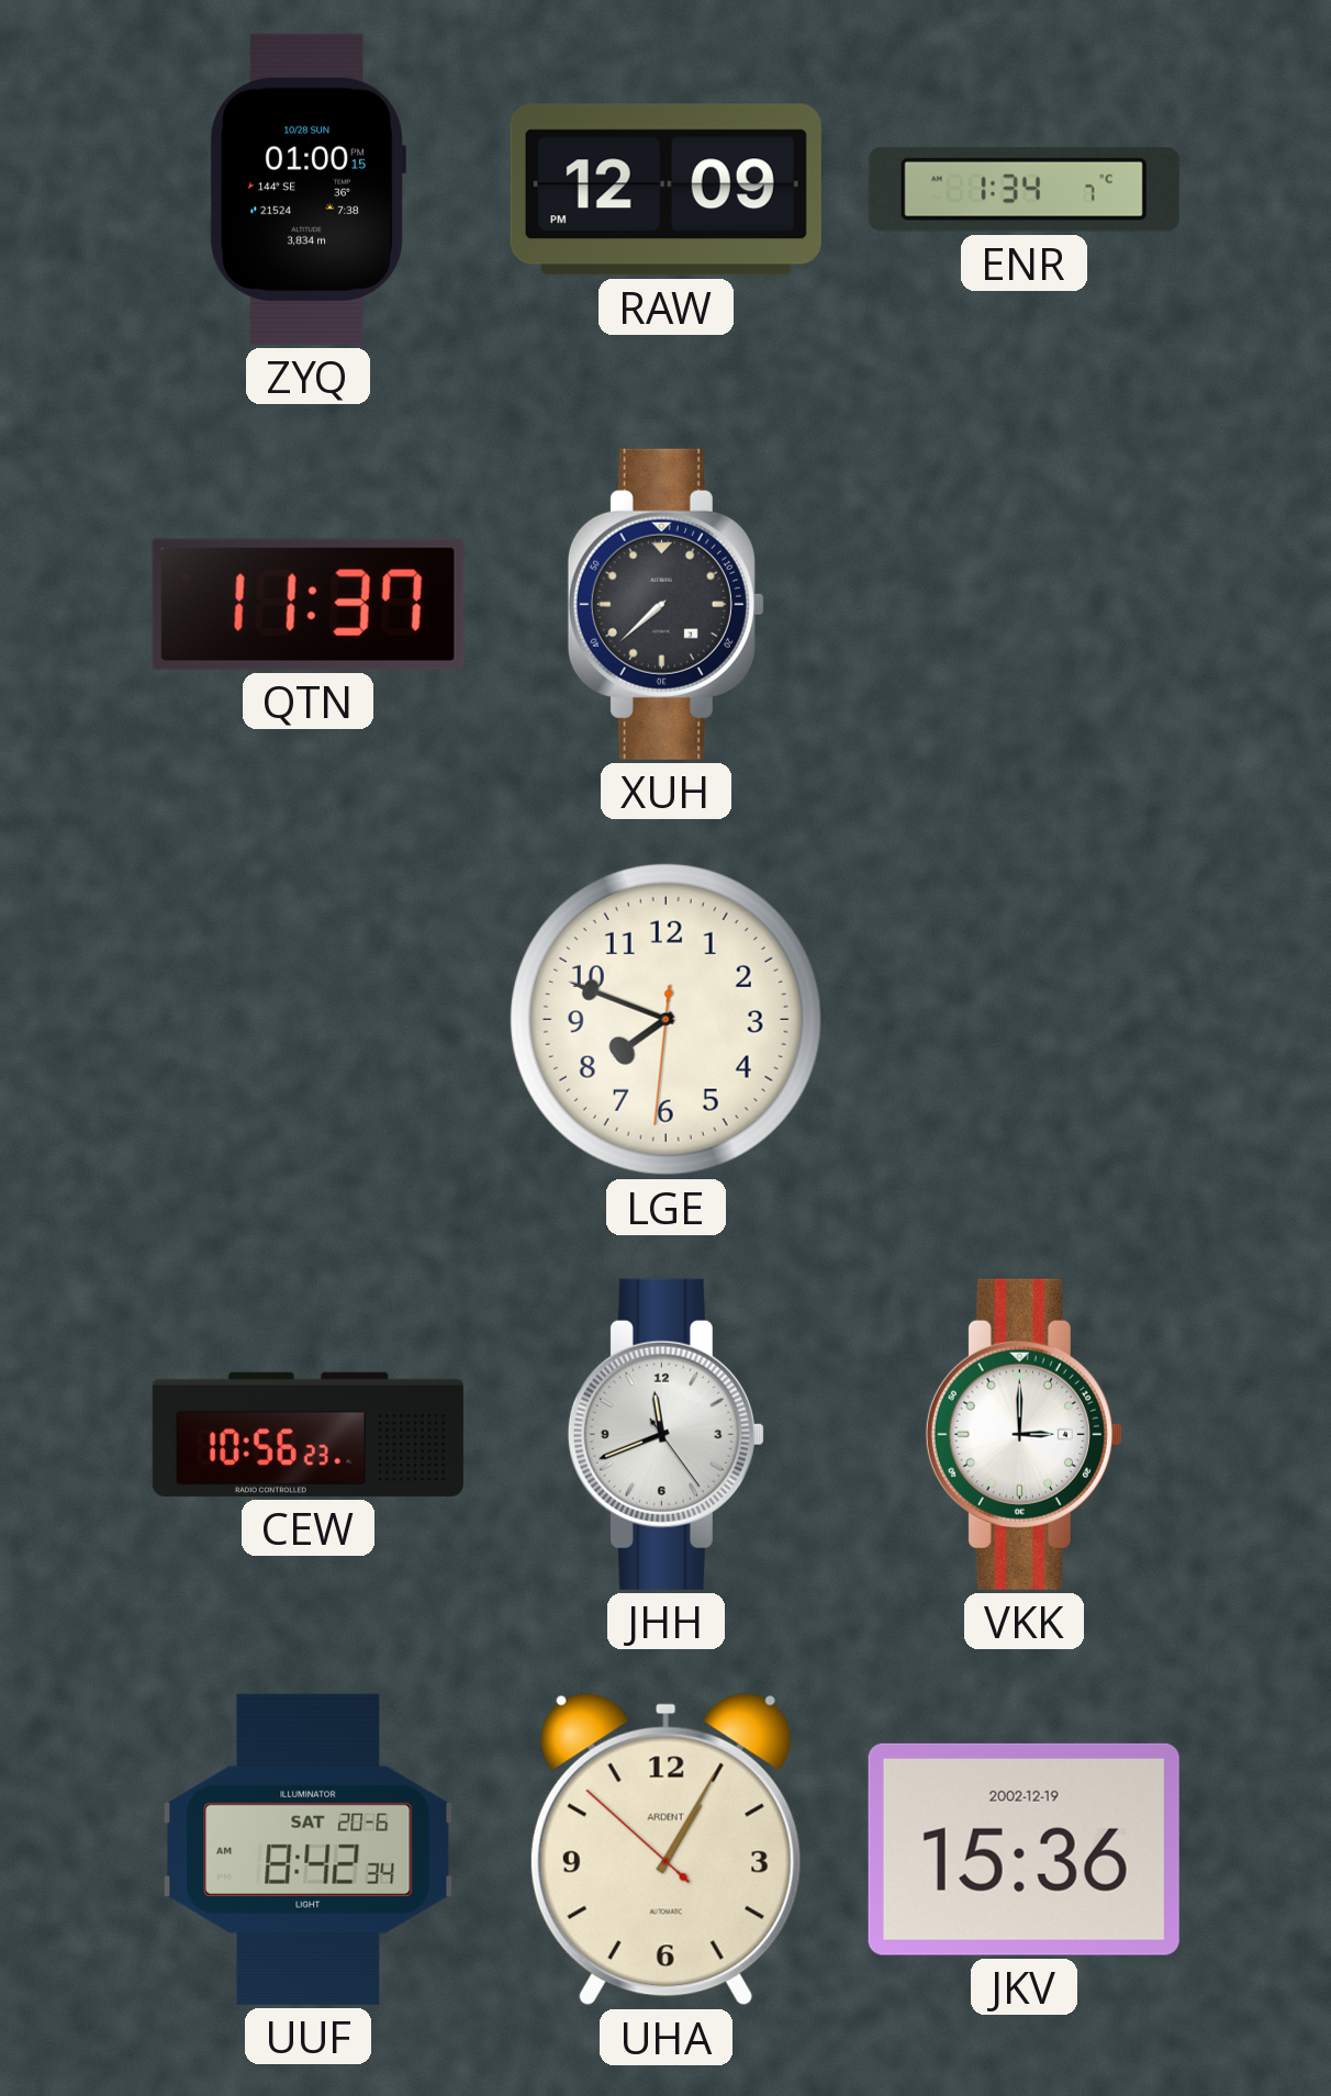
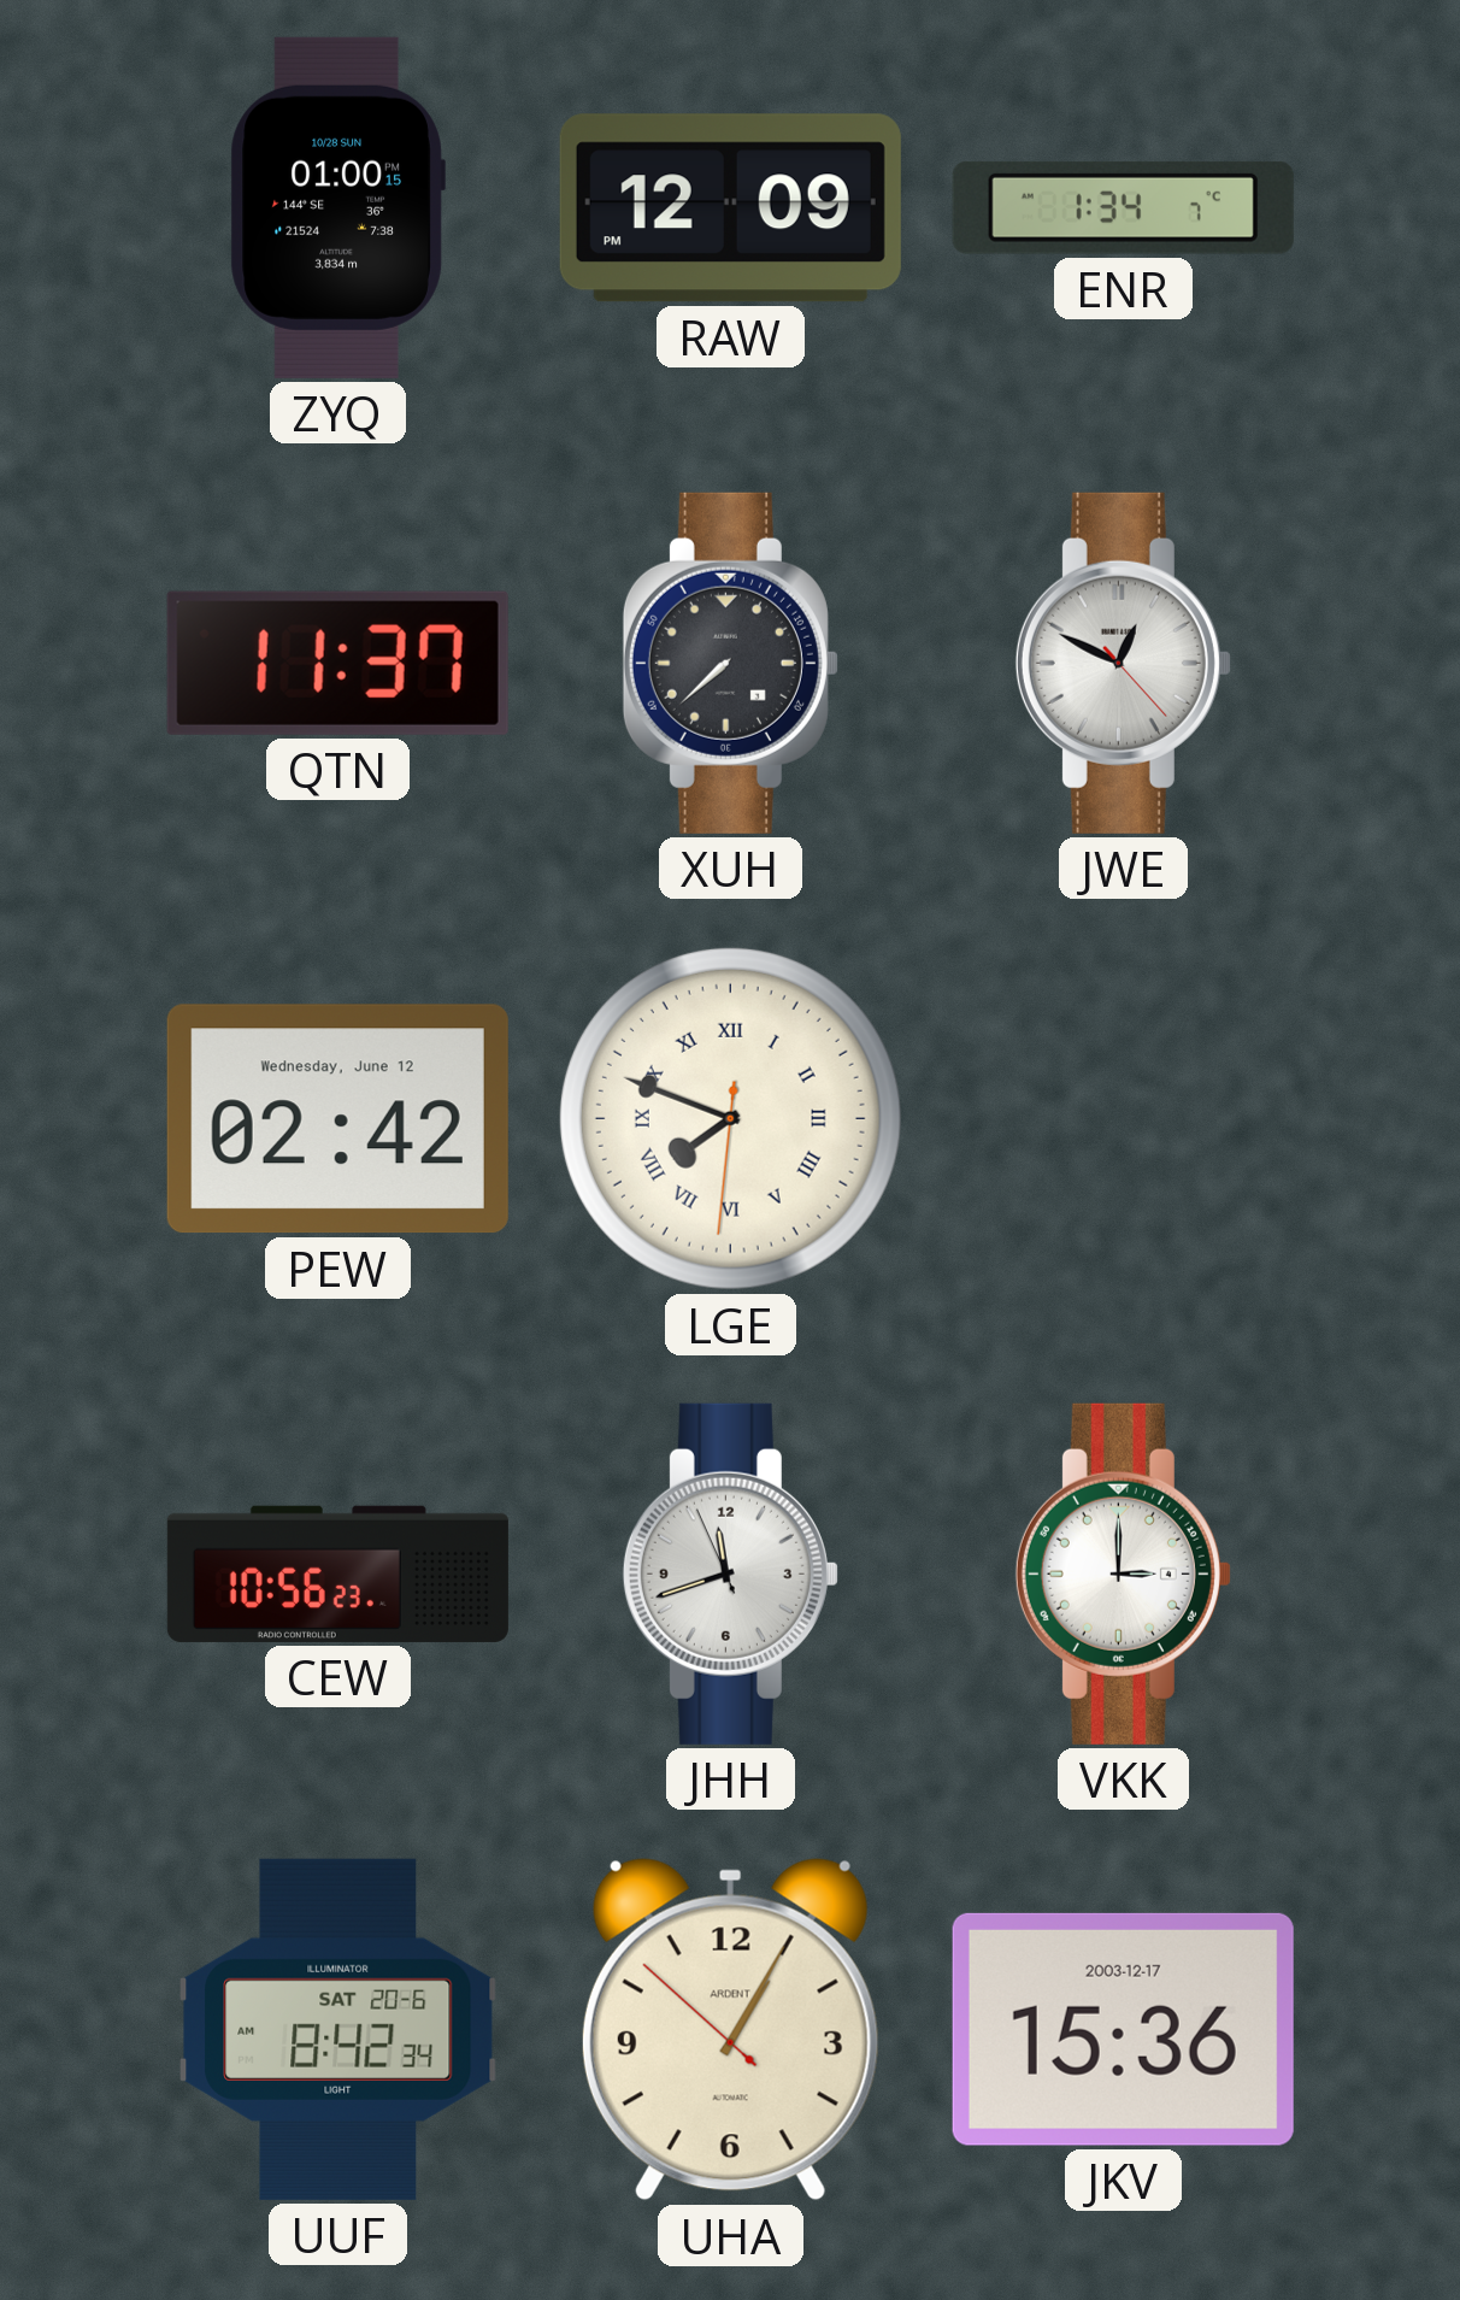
JWE: none -> 12:49 (1123, 663)
PEW: none -> 02:42 (337, 1119)
LGE numerals: Arabic -> Roman (730, 1118)
JHH: 11:41:24 -> 11:41:56 (730, 1573)
JKV date: 2002-12-19 -> 2003-12-17 (1123, 2029)
